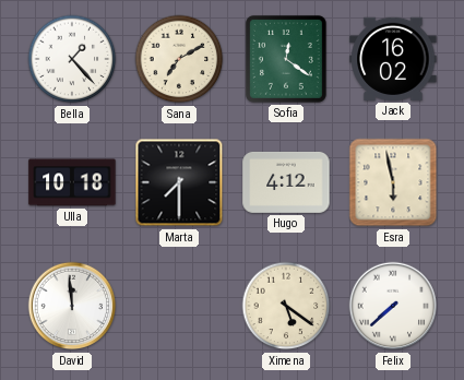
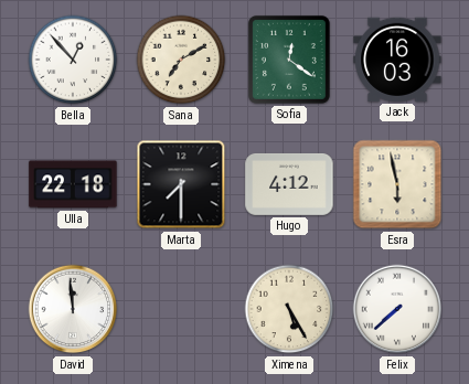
Bella: 1:23 -> 12:53 (73, 60)
Jack: 16:02 -> 16:03 (397, 60)
Ulla: 10:18 -> 22:18 (73, 184)
Ximena: 5:21 -> 5:25 (289, 309)
